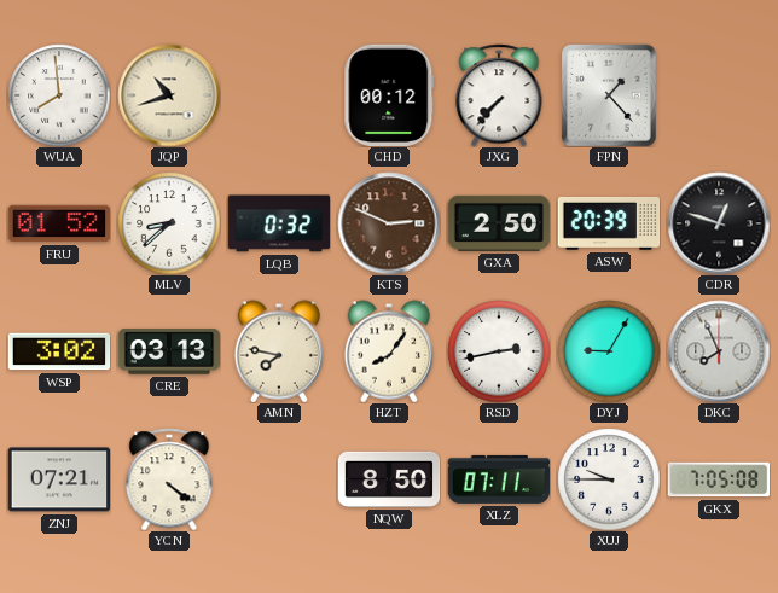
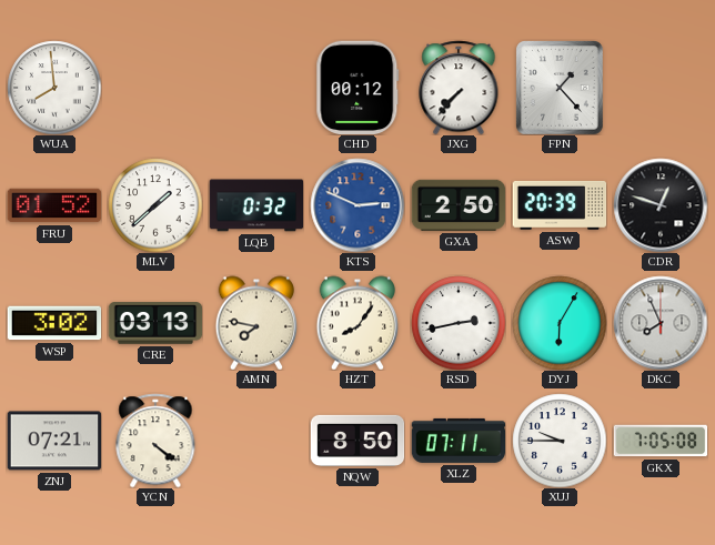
JQP: 10:42 -> none (169, 95)
MLV: 8:38 -> 1:38 (155, 205)
KTS dial: brown -> blue (357, 205)
DYJ: 9:05 -> 6:05 (560, 323)
